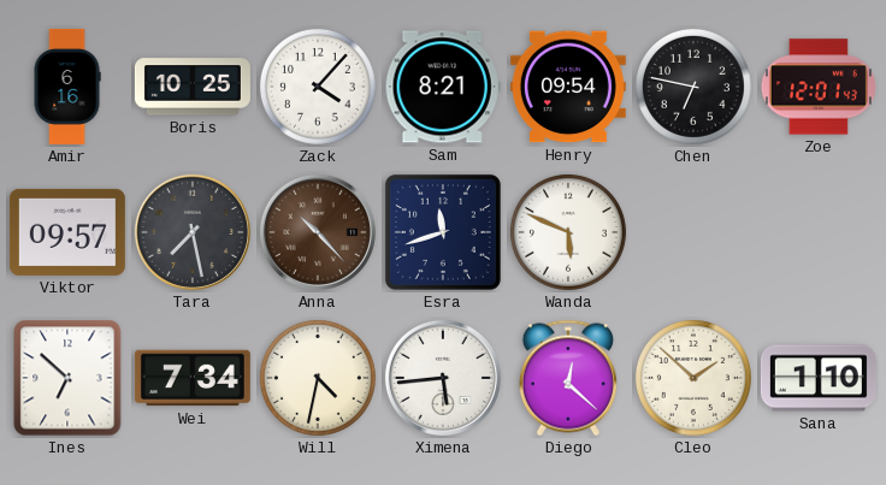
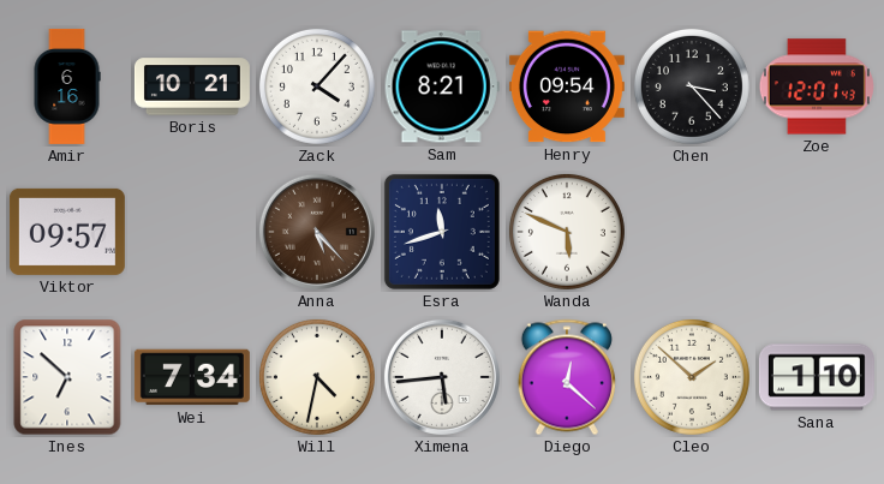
Boris: 10:25 -> 10:21 (192, 86)
Chen: 6:47 -> 3:23 (692, 86)
Tara: 7:28 -> none (193, 232)
Anna: 10:23 -> 5:23 (317, 232)
